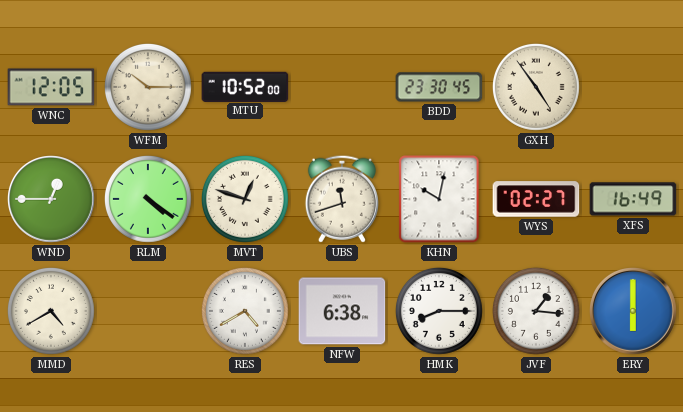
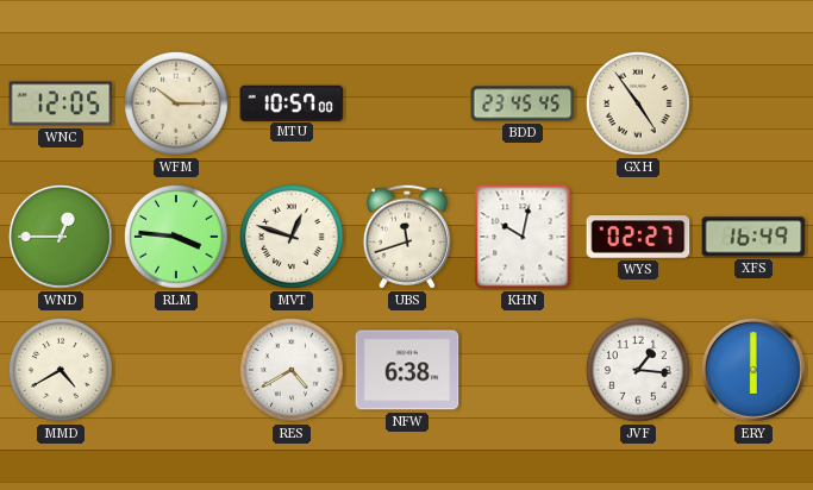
MTU: 10:52 -> 10:57 (292, 102)
BDD: 23:30 -> 23:45 (523, 103)
RLM: 4:21 -> 3:46 (176, 237)
HMK: 8:15 -> none (439, 311)
